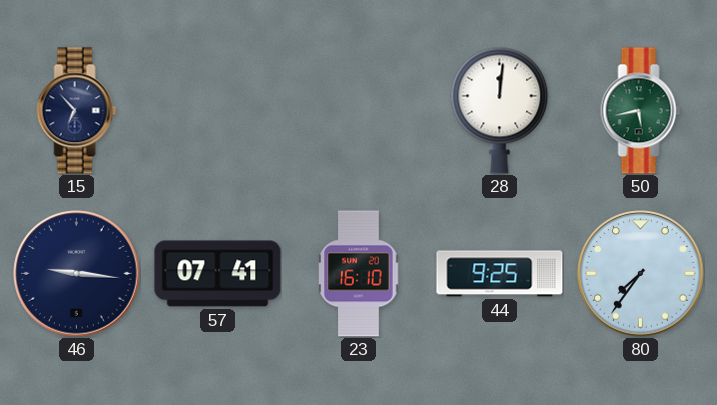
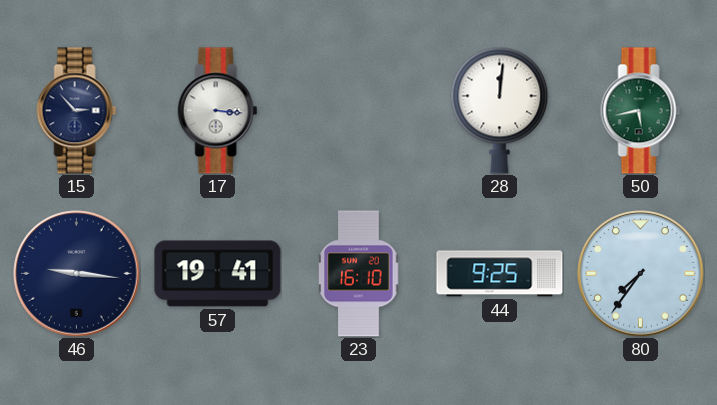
15: 6:53 -> 2:53 (77, 111)
17: none -> 3:16 (218, 111)
57: 07:41 -> 19:41 (218, 274)
